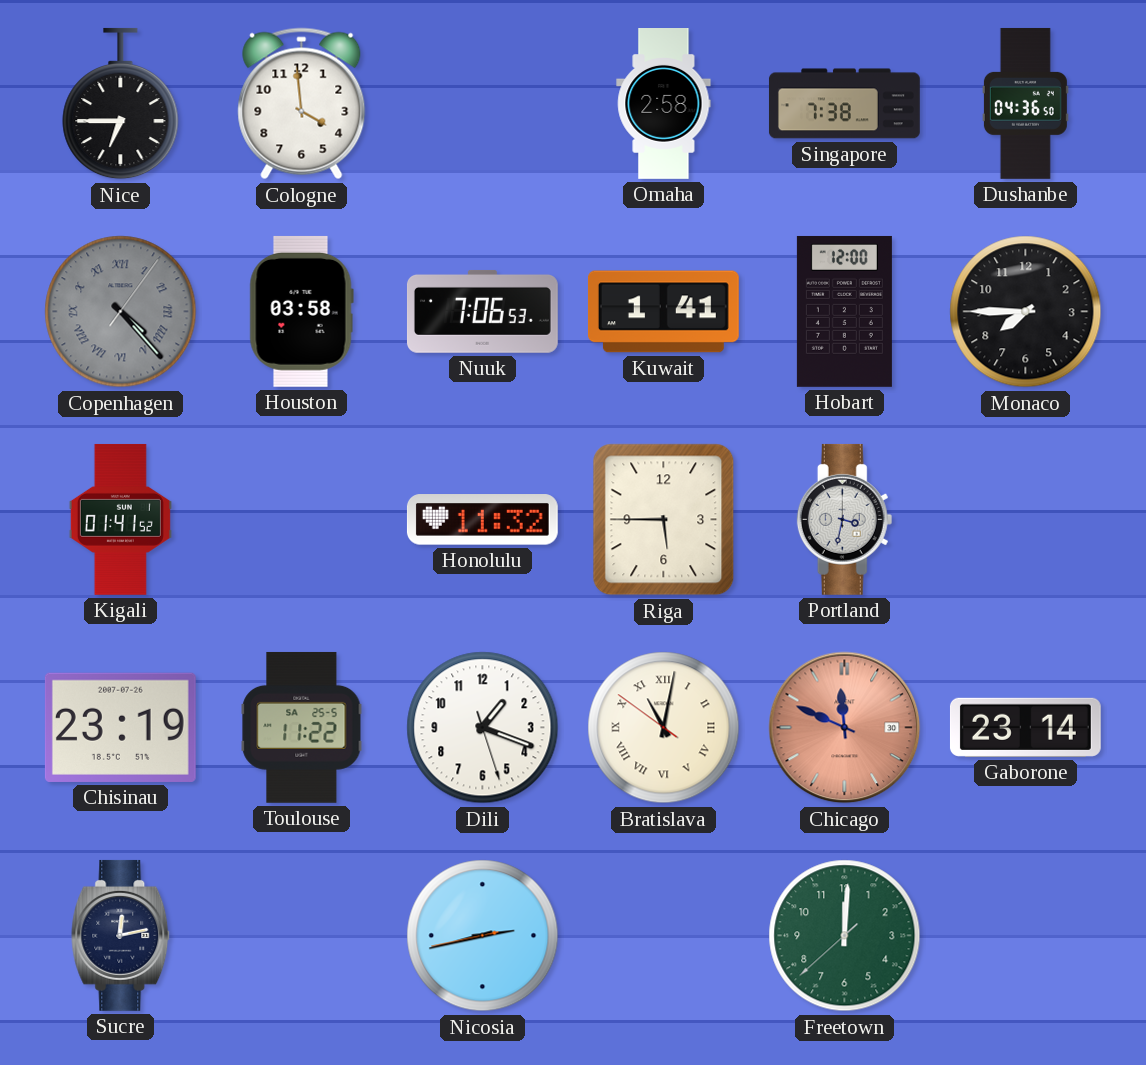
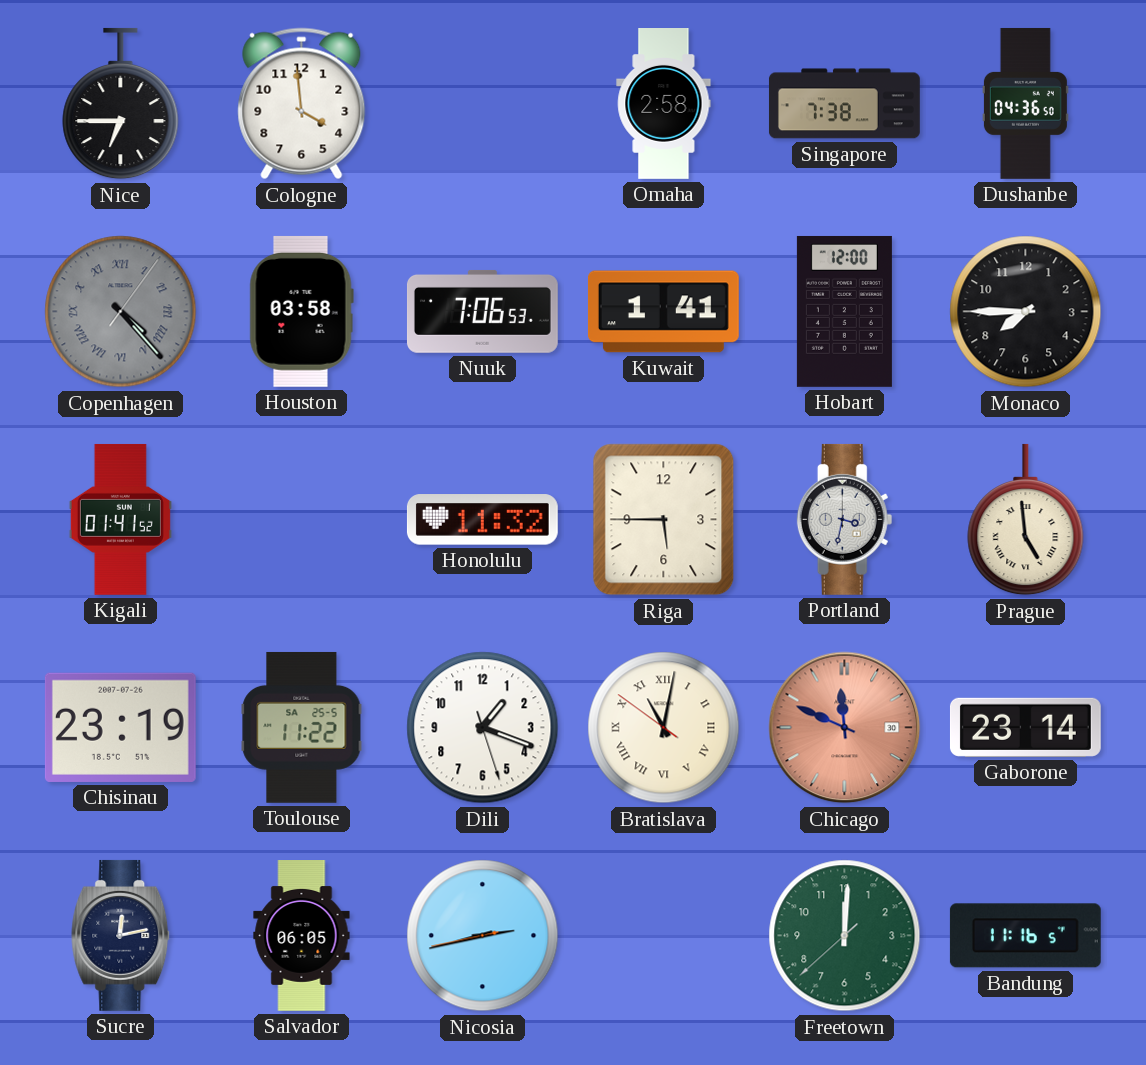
Prague: none -> 4:59 (1026, 520)
Salvador: none -> 06:05 (302, 936)
Bandung: none -> 11:16 (1025, 936)
